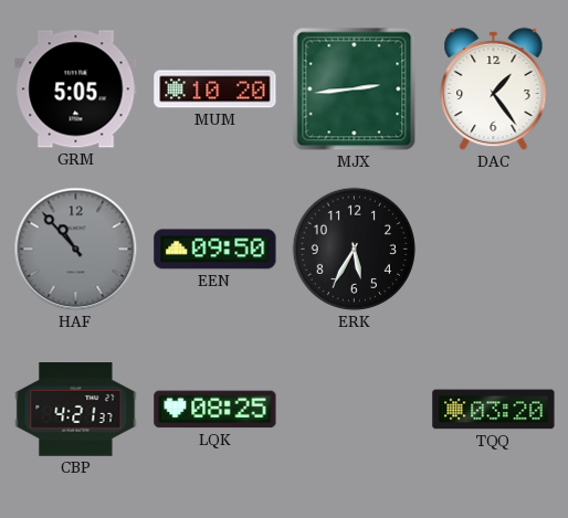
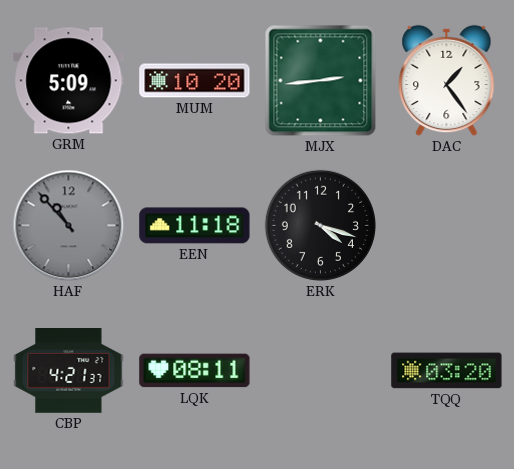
GRM: 5:05 -> 5:09 (69, 81)
EEN: 09:50 -> 11:18 (195, 226)
ERK: 5:35 -> 4:18 (320, 225)
LQK: 08:25 -> 08:11 (195, 371)
